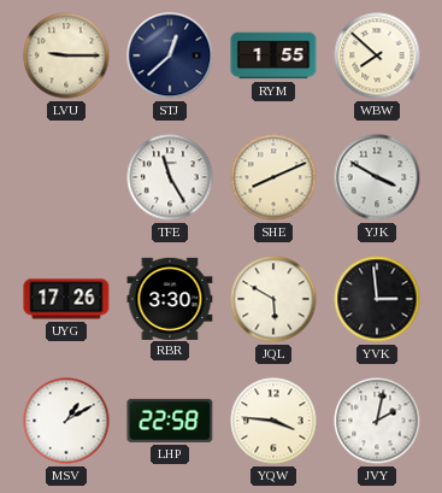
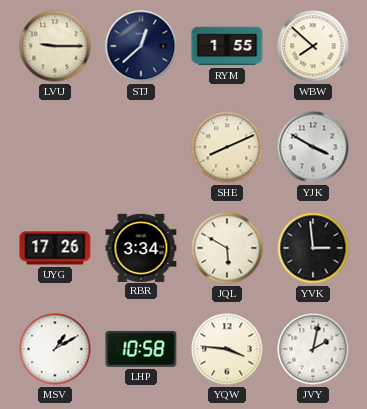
TFE: 11:25 -> none (170, 177)
RBR: 3:30 -> 3:34 (141, 247)
LHP: 22:58 -> 10:58 (141, 349)
